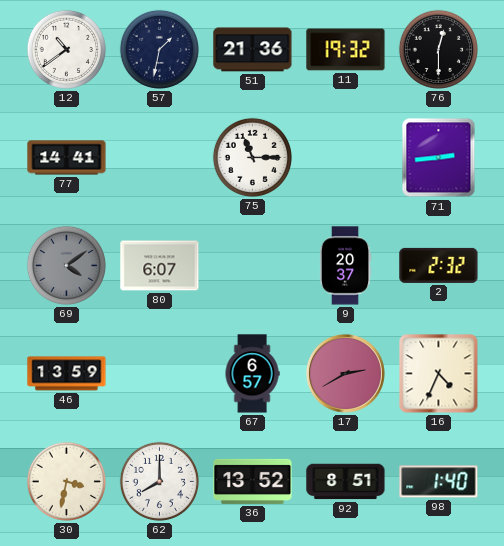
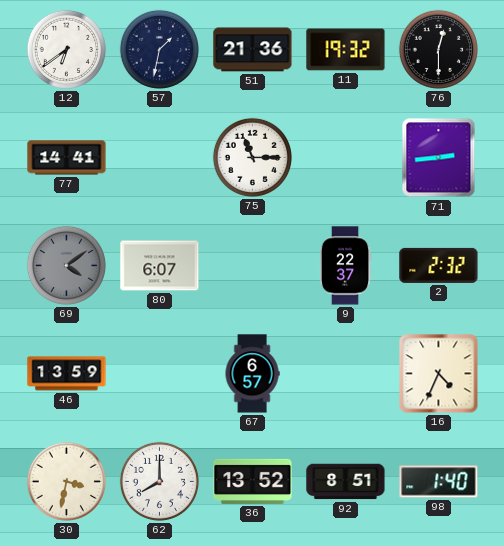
12: 10:39 -> 6:39 (66, 49)
9: 20:37 -> 22:37 (345, 266)
17: 2:40 -> none (345, 373)
